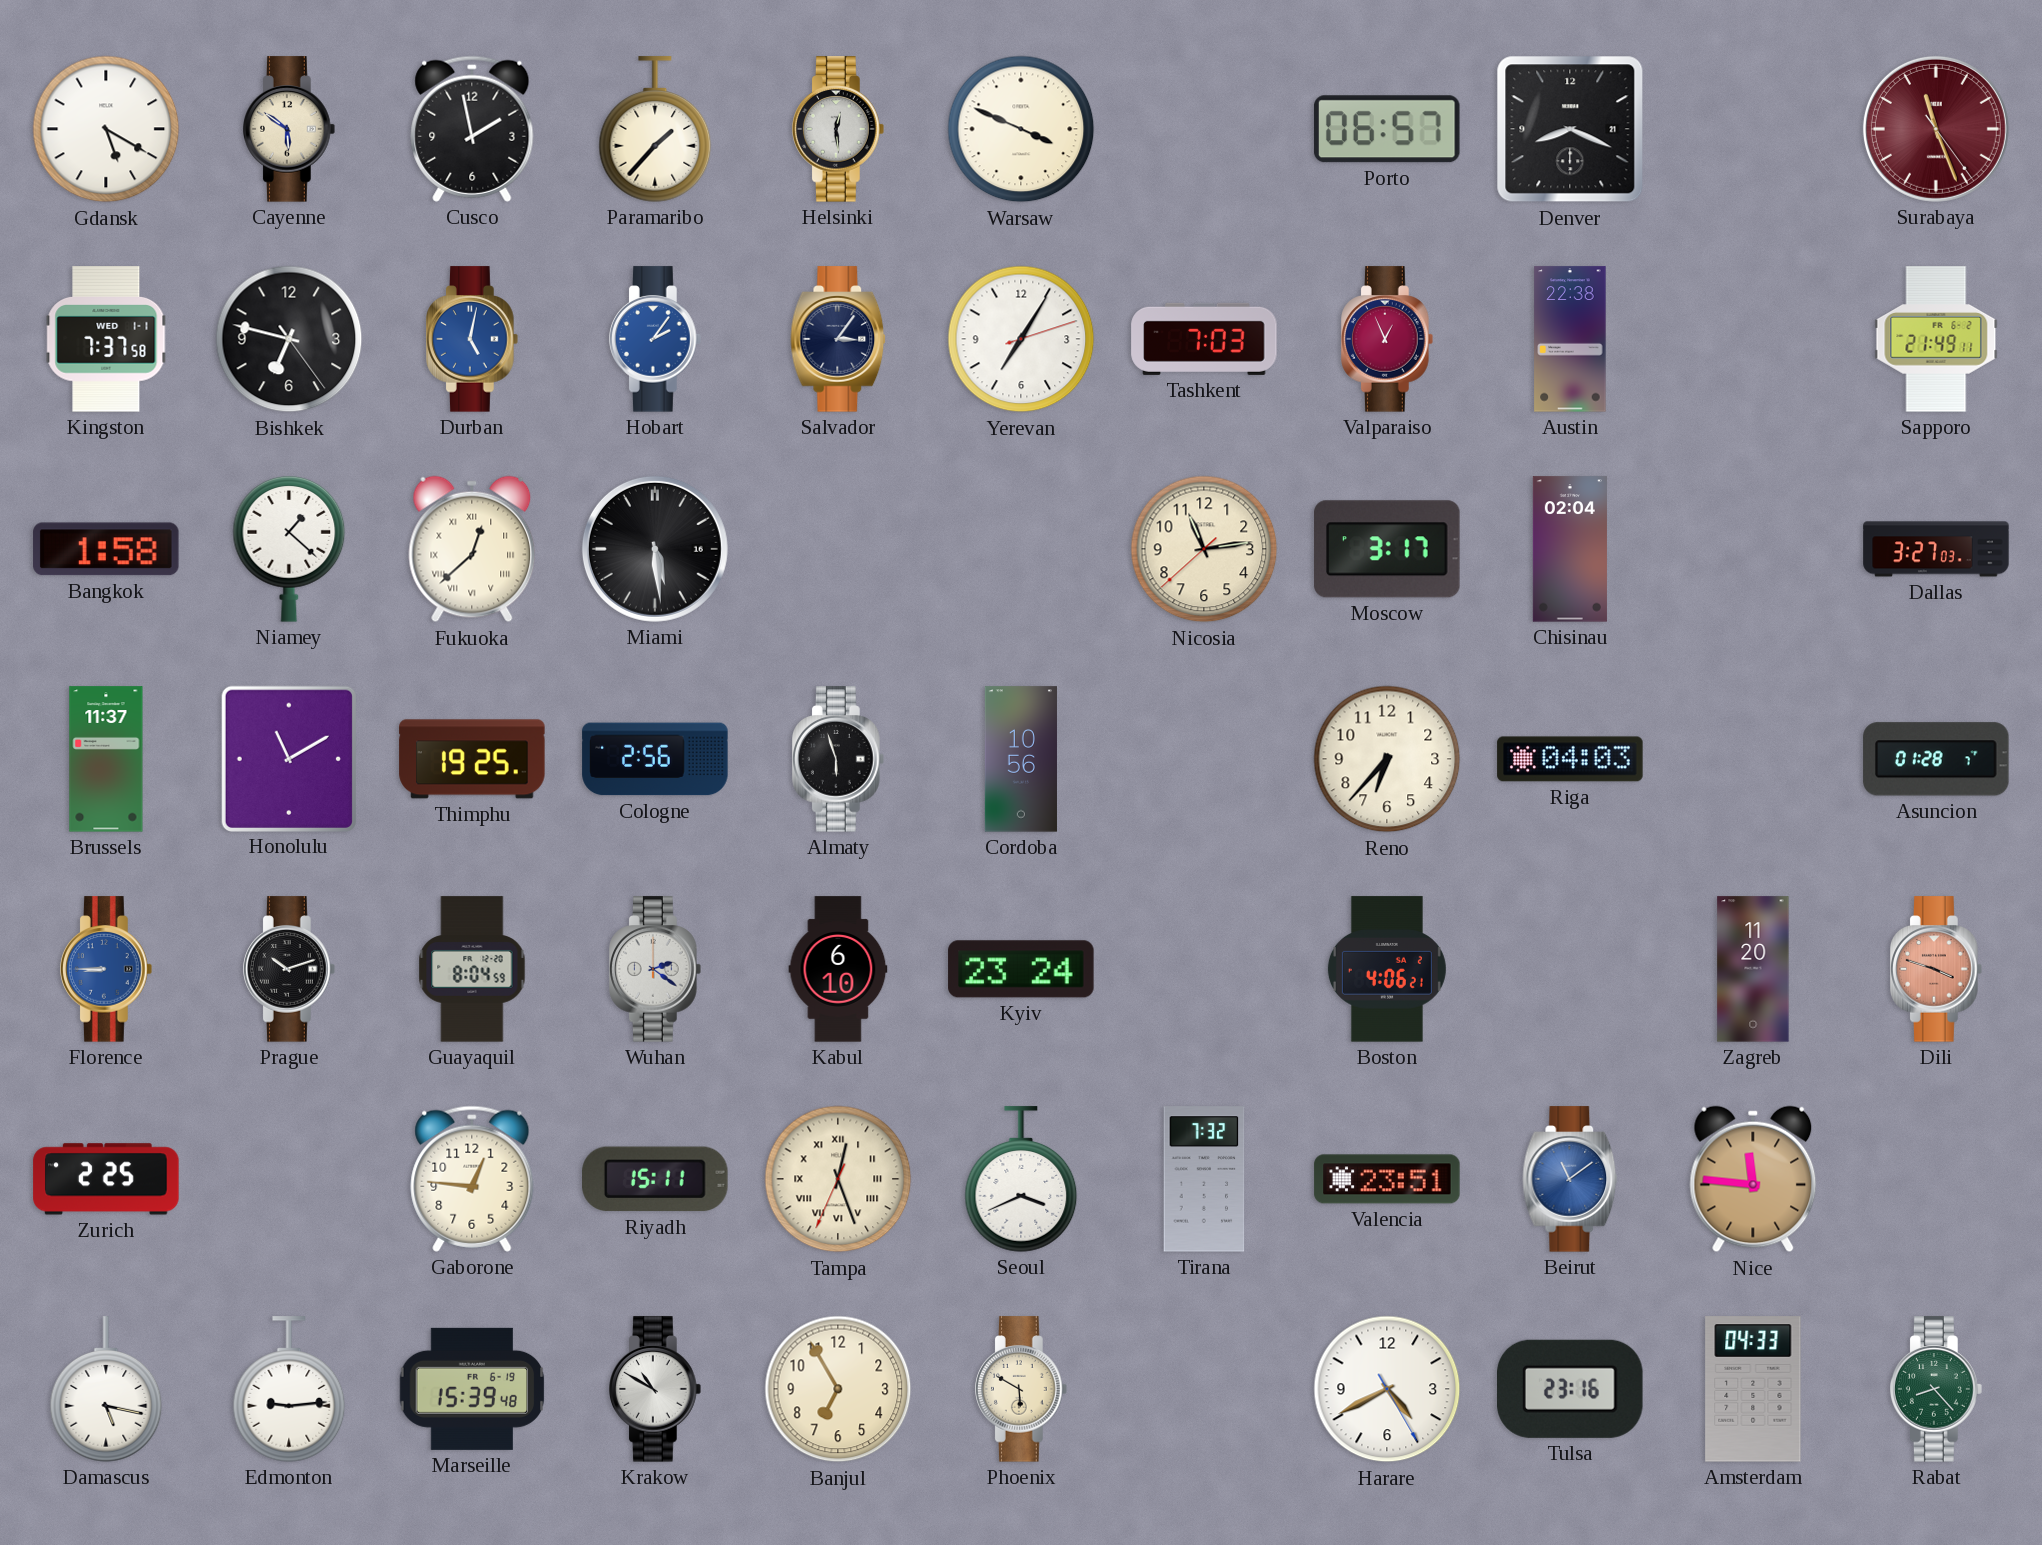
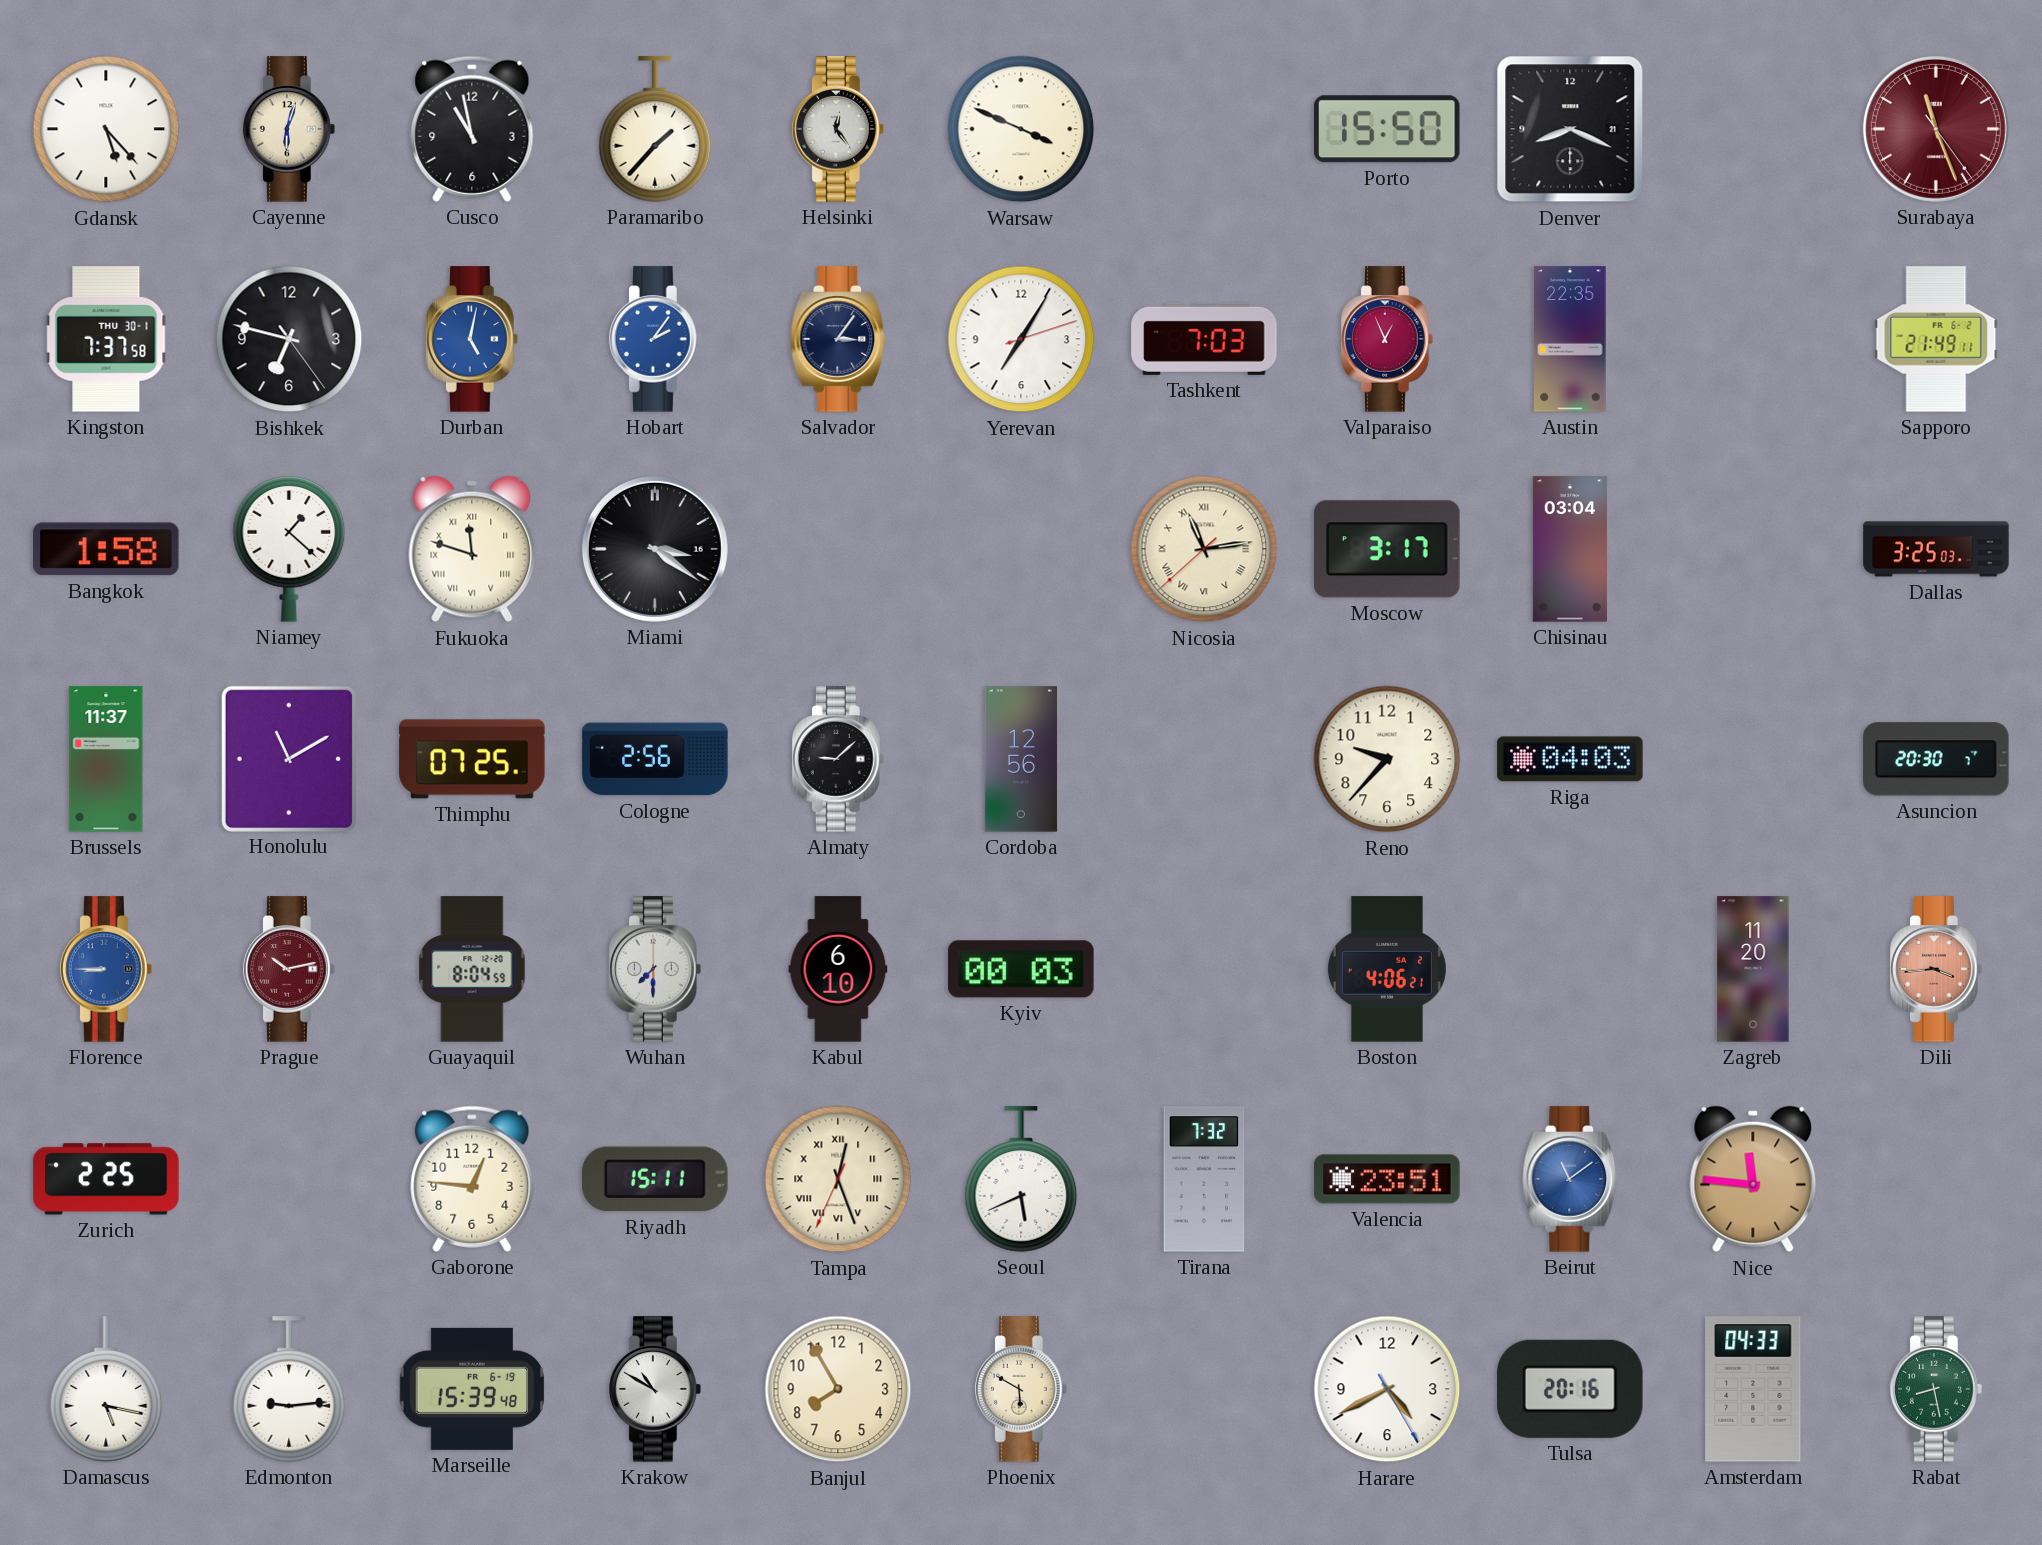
Gdansk: 5:20 -> 5:23 (106, 129)
Cayenne: 5:51 -> 6:03 (290, 129)
Cusco: 1:58 -> 10:58 (472, 129)
Helsinki: 12:29 -> 12:24 (839, 129)
Porto: 06:57 -> 15:50 (1387, 129)
Kingston date: WED 1-1 -> THU 30-1 (106, 339)
Austin: 22:38 -> 22:35 (1570, 339)
Fukuoka: 12:38 -> 11:48 (472, 549)
Miami: 5:29 -> 3:21 (655, 549)
Nicosia numerals: Arabic -> Roman (1204, 549)
Chisinau: 02:04 -> 03:04 (1570, 549)
Dallas: 3:27 -> 3:25 (1936, 549)
Thimphu: 19:25 -> 07:25 (472, 759)
Almaty: 5:57 -> 9:08 (839, 759)
Cordoba: 10:56 -> 12:56 (1021, 759)
Reno: 6:37 -> 9:37 (1387, 759)
Asuncion: 01:28 -> 20:30 (1936, 759)
Prague: 10:12 -> 10:13 (290, 969)
Prague dial: black -> burgundy (290, 969)
Wuhan: 2:21 -> 7:30 (656, 969)
Kyiv: 23:24 -> 00:03 (1021, 969)
Dili: 3:48 -> 3:44 (1937, 969)
Seoul: 3:41 -> 5:41 (1021, 1179)
Banjul: 6:55 -> 7:55 (838, 1389)
Tulsa: 23:16 -> 20:16 (1570, 1389)
Rabat: 8:23 -> 8:28 (1937, 1389)
